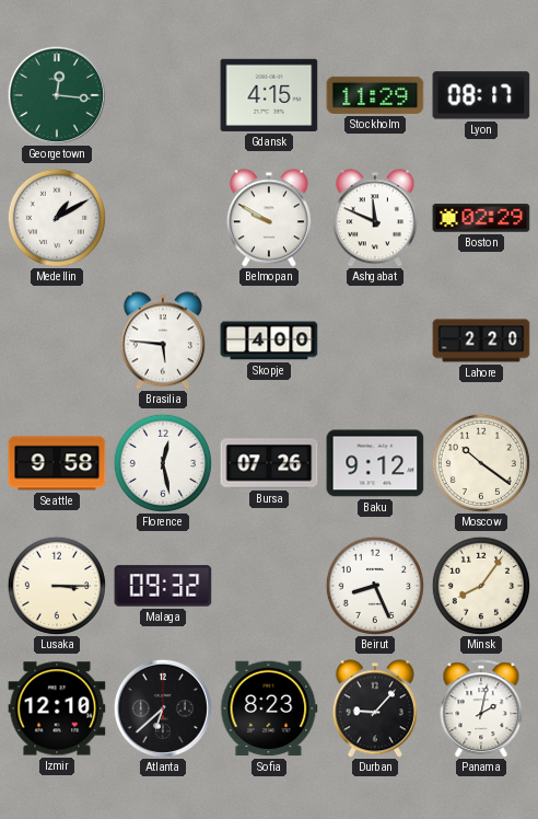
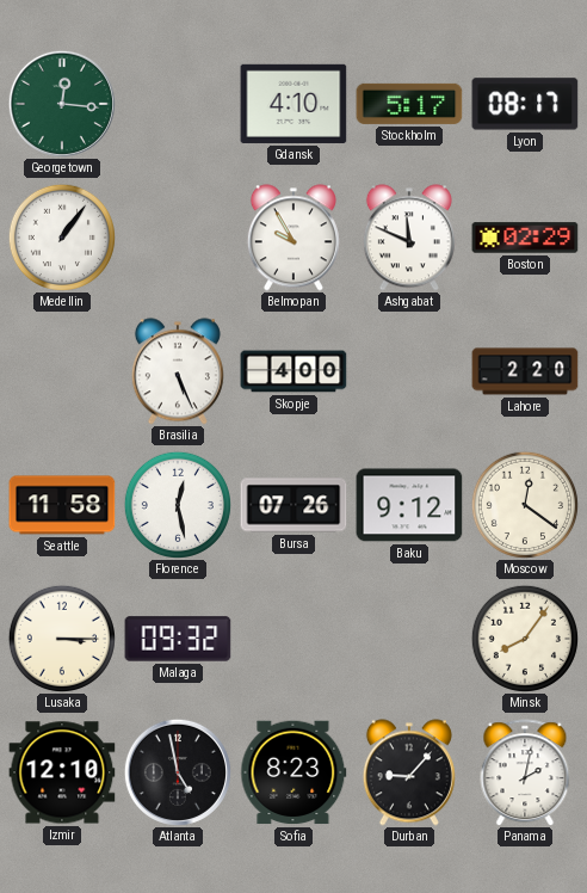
Gdansk: 4:15 -> 4:10 (293, 104)
Stockholm: 11:29 -> 5:17 (409, 104)
Medellin: 1:10 -> 1:06 (62, 238)
Belmopan: 9:50 -> 9:55 (293, 238)
Brasilia: 5:46 -> 5:26 (178, 371)
Seattle: 9:58 -> 11:58 (62, 505)
Moscow: 10:21 -> 12:21 (525, 505)
Beirut: 8:26 -> none (375, 586)
Atlanta: 6:38 -> 4:58 (178, 772)
